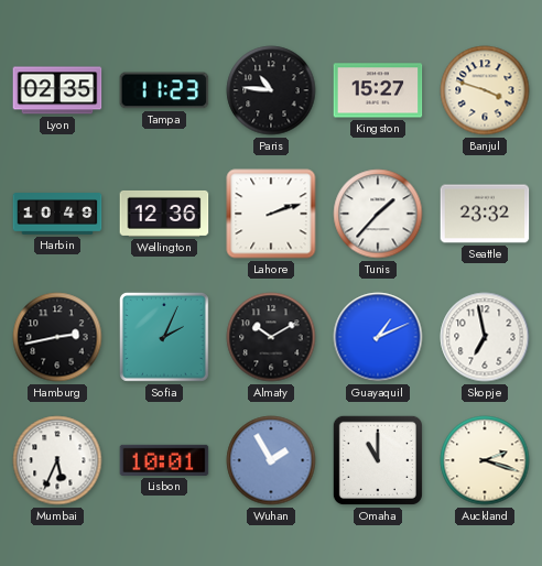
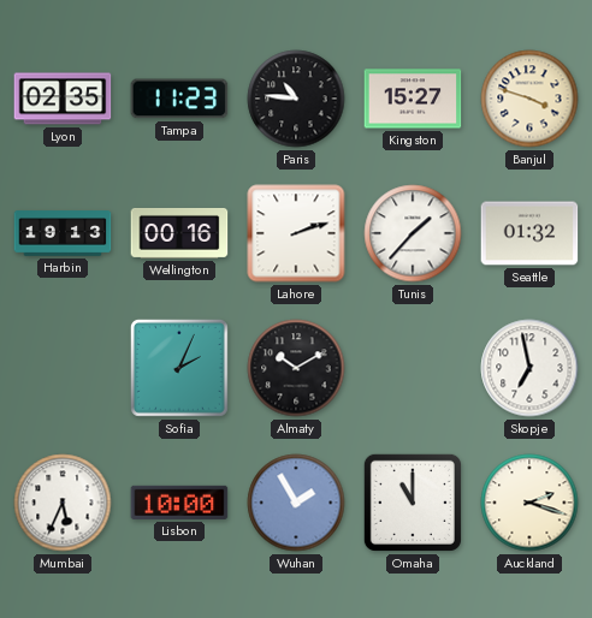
Harbin: 10:49 -> 19:13 (63, 233)
Wellington: 12:36 -> 00:16 (179, 233)
Seattle: 23:32 -> 01:32 (529, 233)
Hamburg: 2:43 -> none (57, 337)
Guayaquil: 1:11 -> none (378, 337)
Lisbon: 10:01 -> 10:00 (179, 503)
